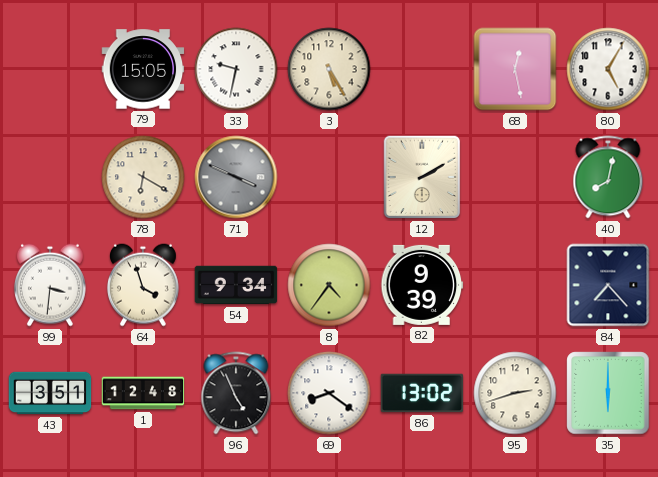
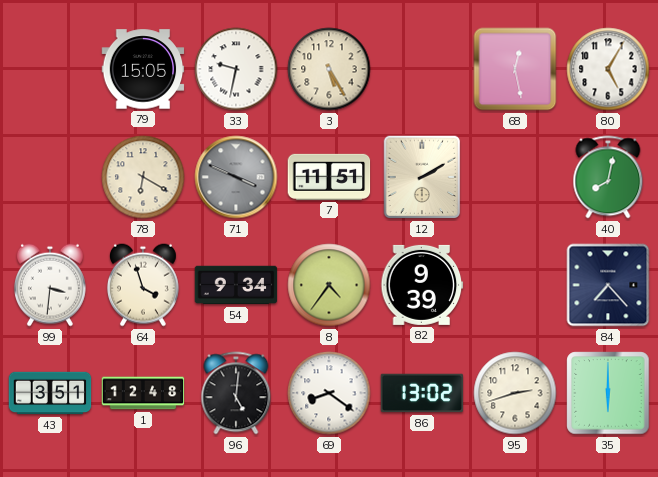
7: none -> 11:51 (329, 177)
96: 4:56 -> 5:01 (236, 393)
